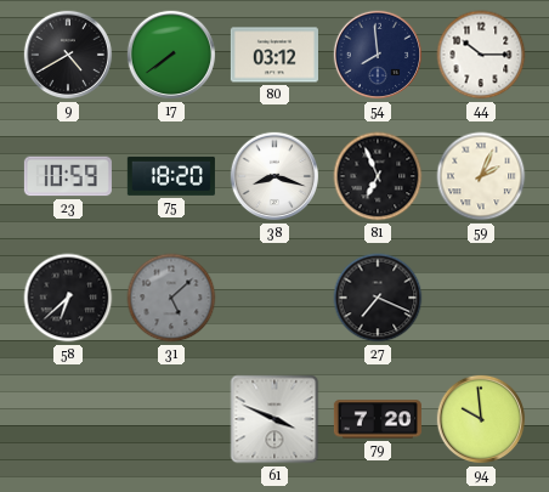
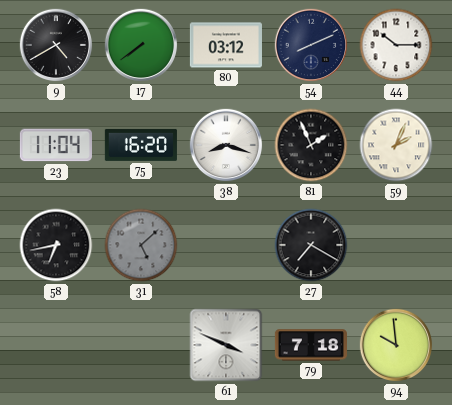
54: 7:59 -> 8:11 (311, 45)
23: 10:59 -> 11:04 (56, 145)
75: 18:20 -> 16:20 (141, 145)
81: 6:56 -> 1:56 (311, 145)
58: 6:38 -> 6:43 (56, 245)
27: 7:19 -> 7:20 (311, 245)
79: 7:20 -> 7:18 (311, 345)
